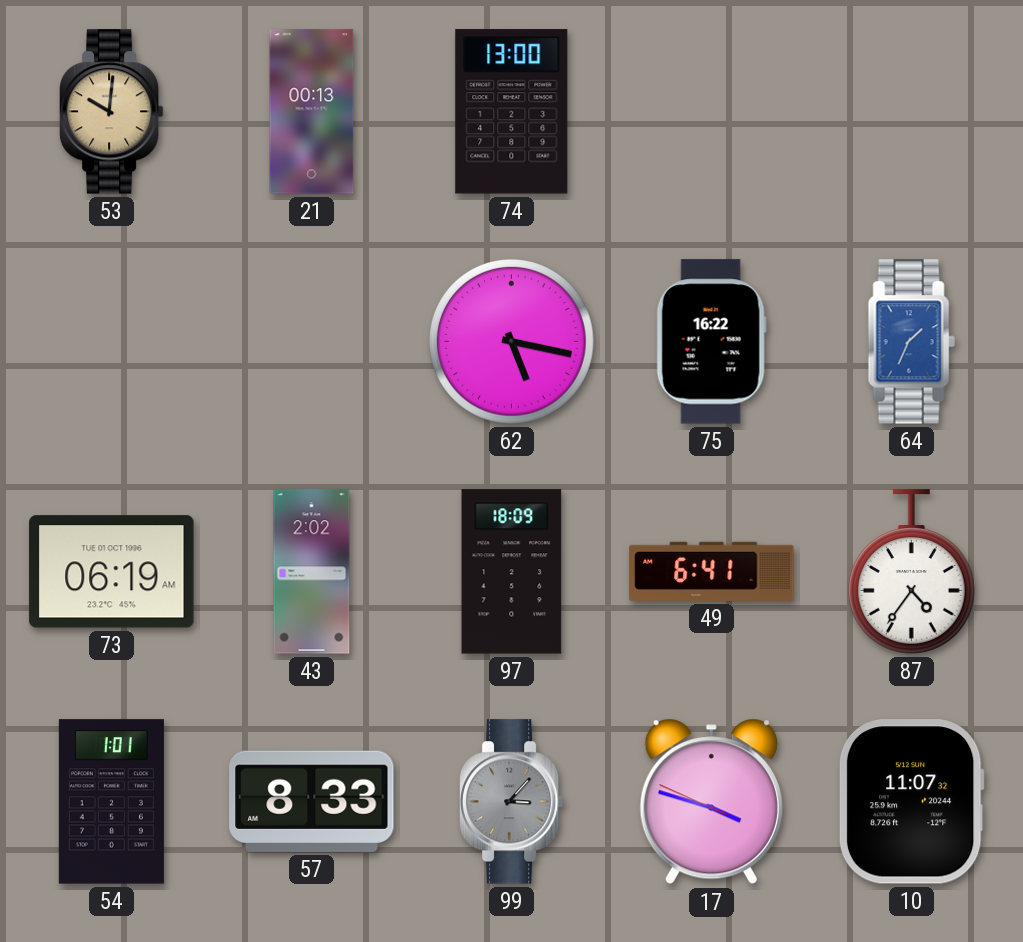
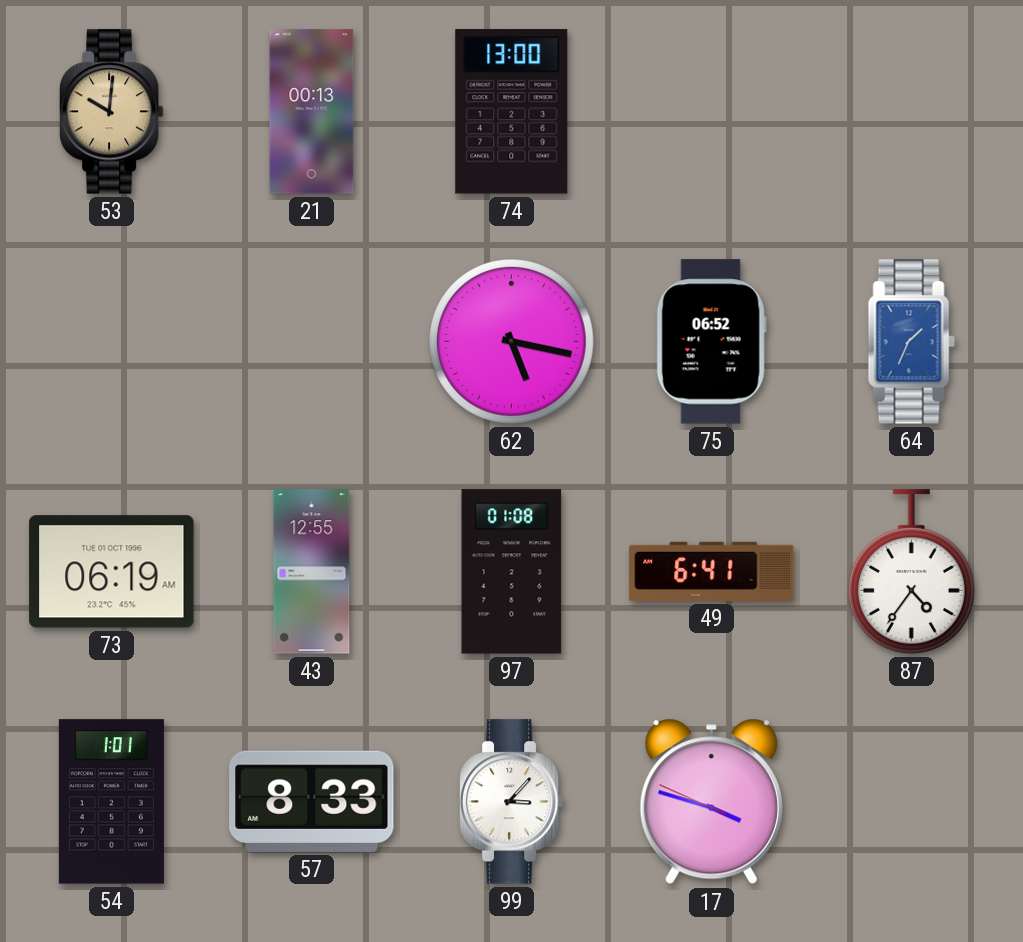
75: 16:22 -> 06:52 (711, 342)
43: 2:02 -> 12:55 (312, 572)
97: 18:09 -> 01:08 (512, 572)
99 dial: grey -> white (511, 802)
10: 11:07 -> none (911, 802)
